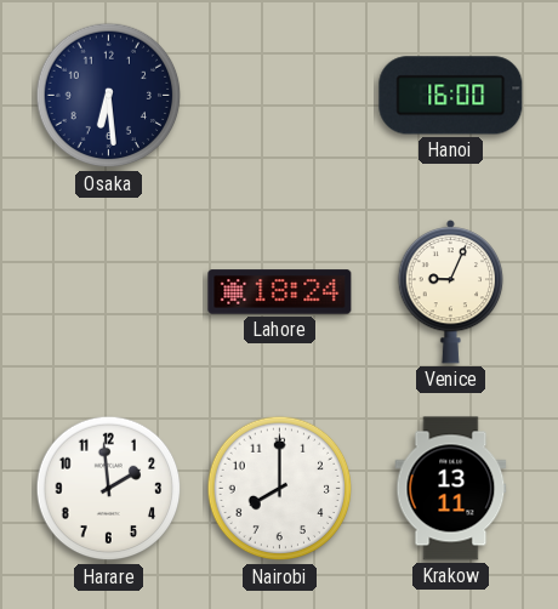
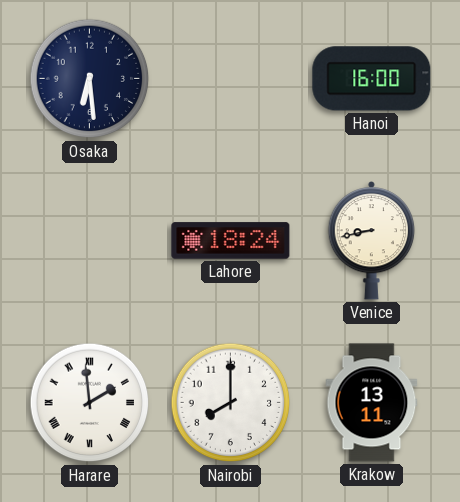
Venice: 9:04 -> 8:43 (372, 240)
Harare numerals: Arabic -> Roman (90, 403)
